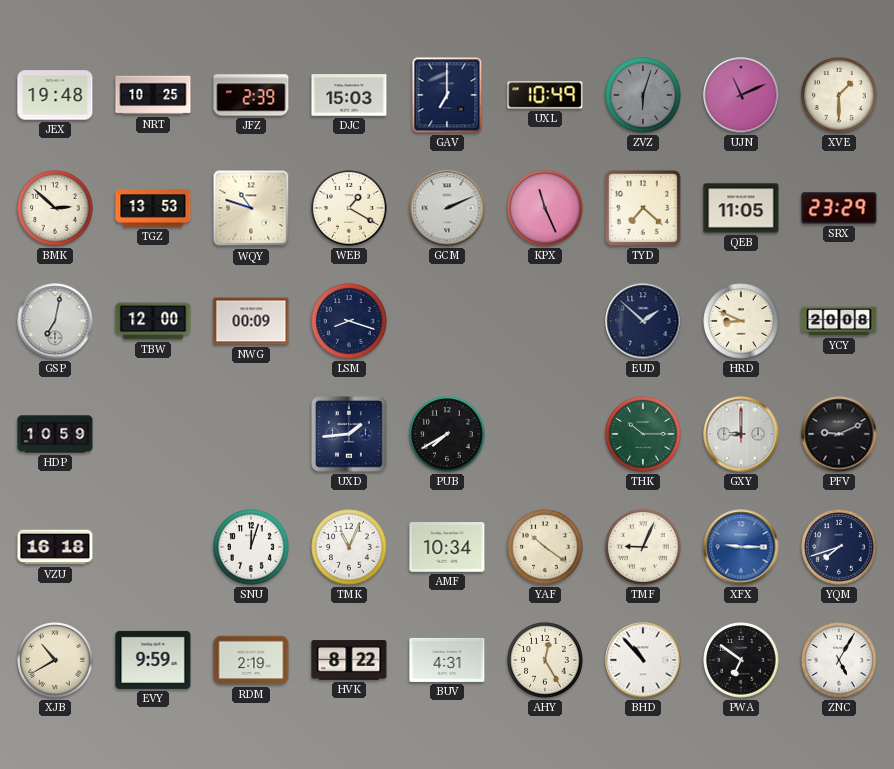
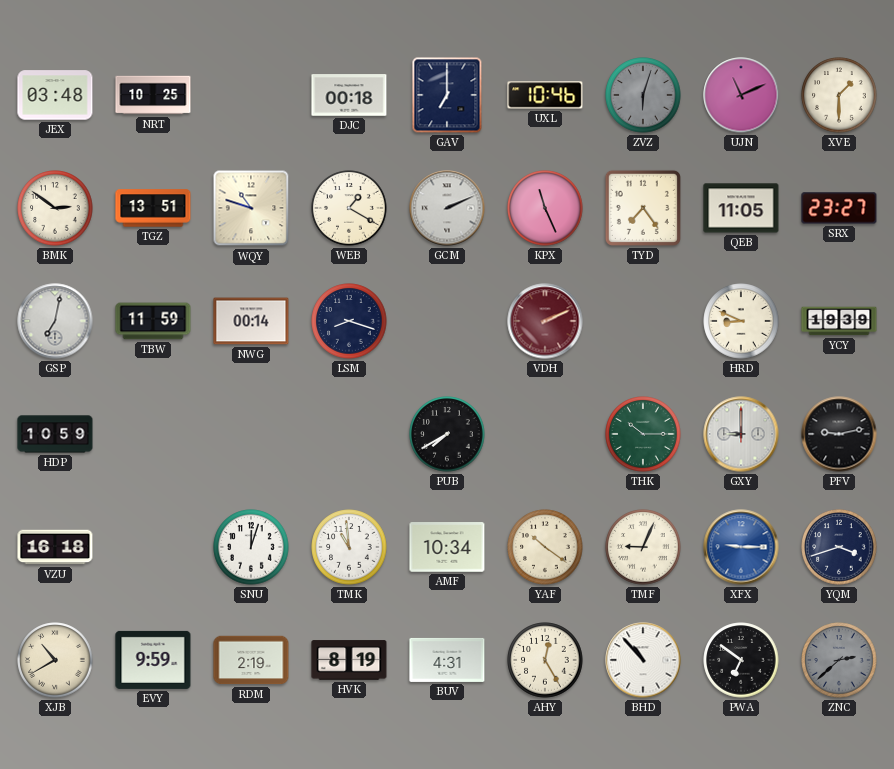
JEX: 19:48 -> 03:48 (55, 95)
JFZ: 2:39 -> none (251, 95)
DJC: 15:03 -> 00:18 (349, 95)
UXL: 10:49 -> 10:46 (545, 95)
BMK: 2:52 -> 2:51 (55, 208)
TGZ: 13:53 -> 13:51 (153, 208)
TYD: 7:22 -> 7:24 (643, 208)
SRX: 23:29 -> 23:27 (839, 208)
TBW: 12:00 -> 11:59 (153, 321)
NWG: 00:09 -> 00:14 (251, 321)
VDH: none -> 2:11 (545, 321)
EUD: 1:52 -> none (643, 321)
YCY: 20:08 -> 19:39 (839, 321)
UXD: 1:44 -> none (349, 434)
PFV: 9:11 -> 9:13 (839, 434)
TMK: 11:04 -> 10:59 (349, 547)
YQM: 7:42 -> 3:42 (839, 547)
HVK: 8:22 -> 8:19 (349, 660)
ZNC: 5:05 -> 2:38 (839, 660)
ZNC dial: white -> grey (839, 660)
